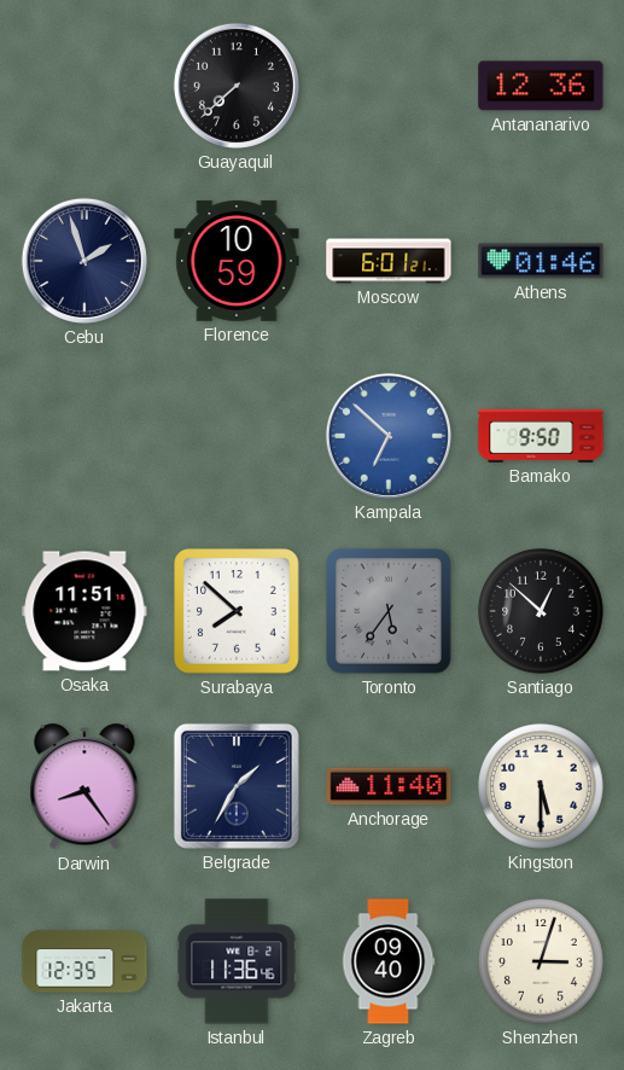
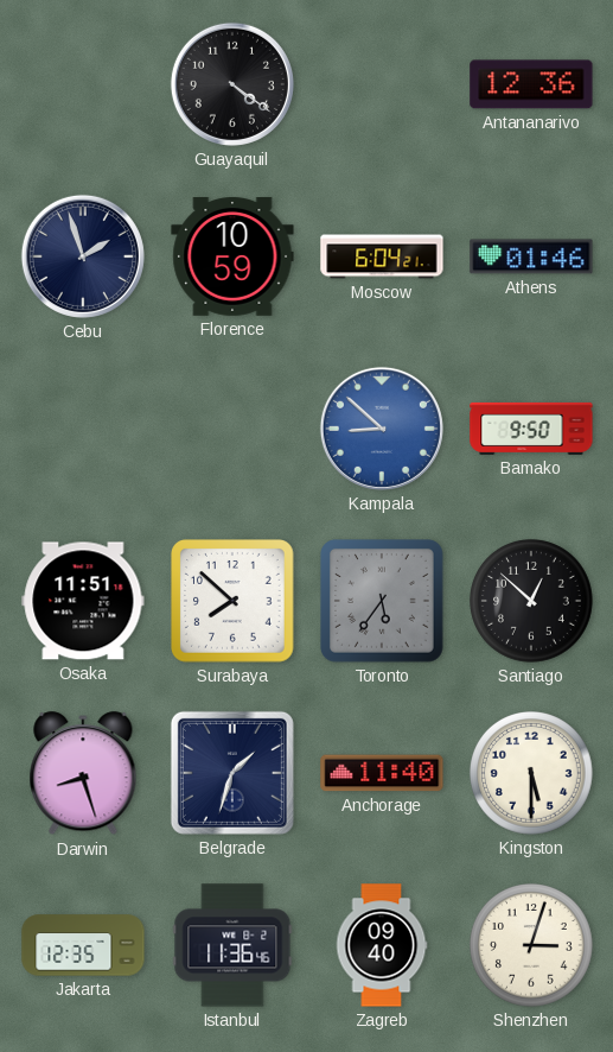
Guayaquil: 7:38 -> 4:21 (232, 84)
Moscow: 6:01 -> 6:04 (382, 256)
Kampala: 6:52 -> 8:52 (382, 429)
Darwin: 8:24 -> 8:27 (83, 774)
Belgrade: 1:35 -> 1:33 (232, 773)
